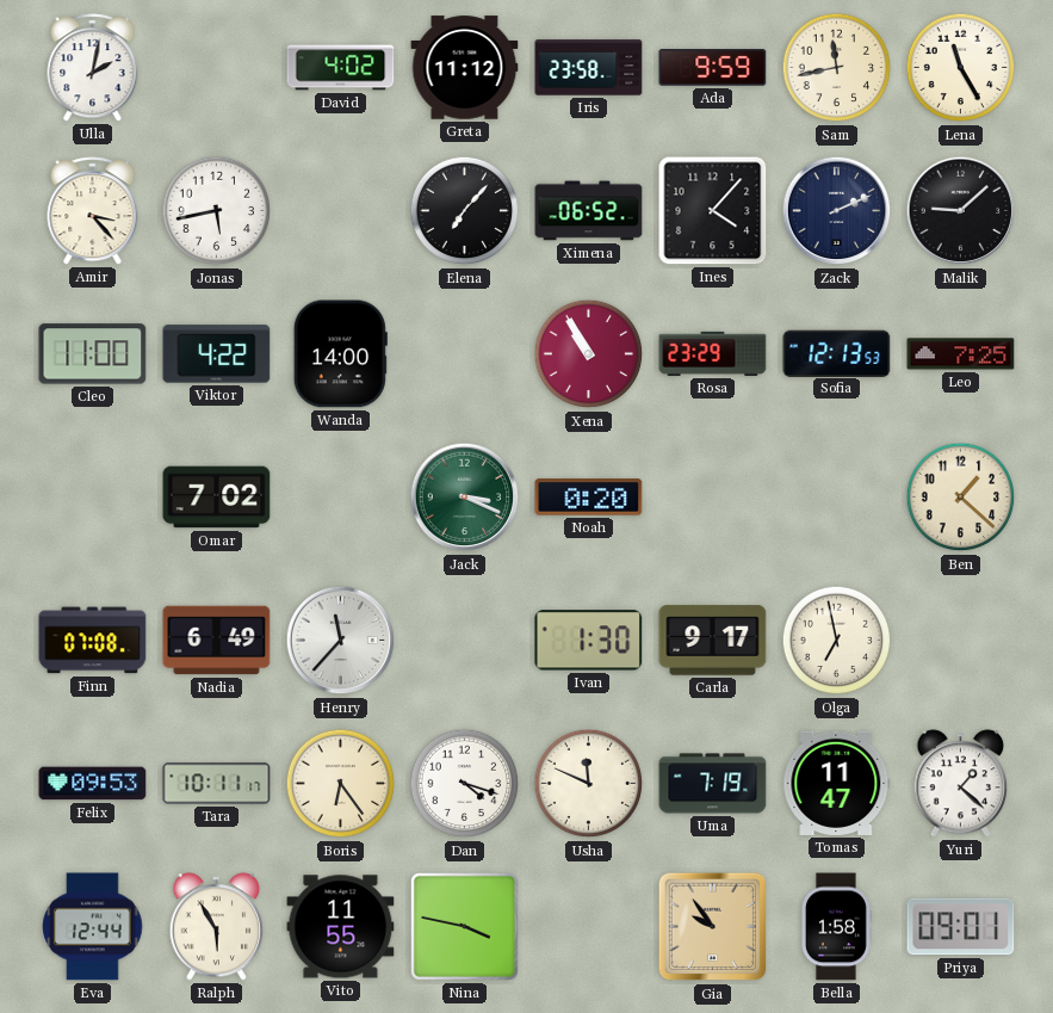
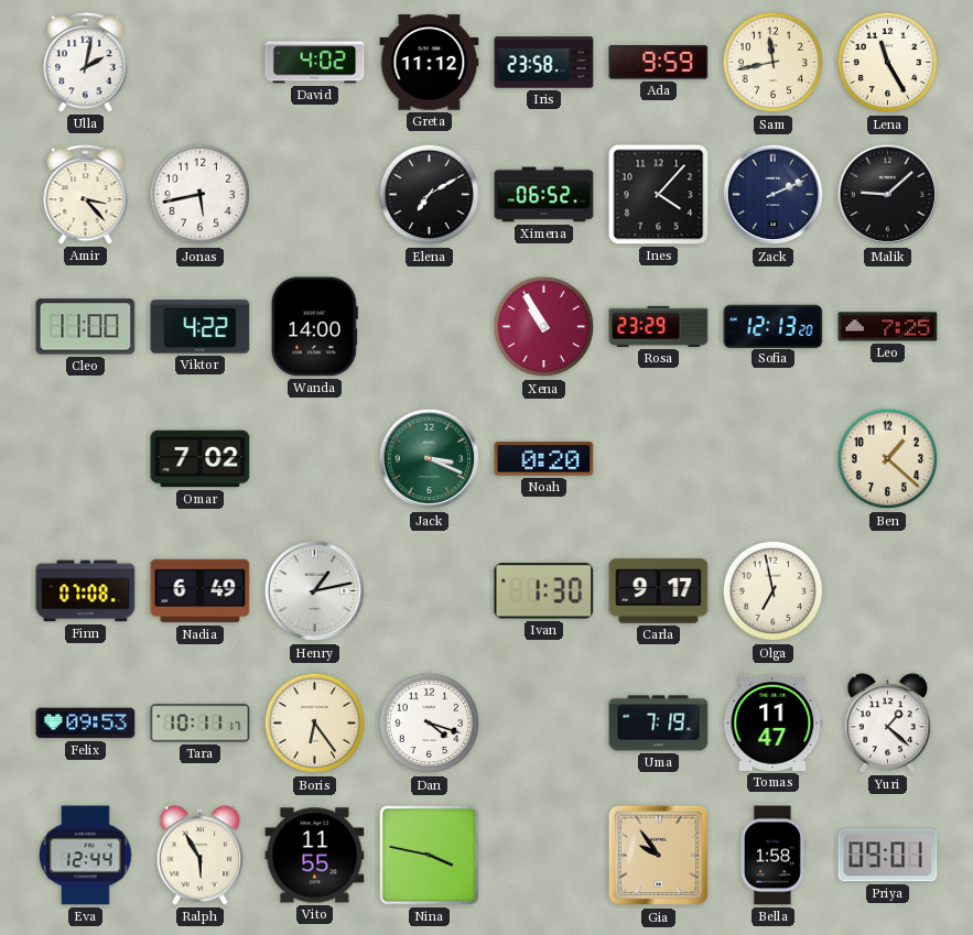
Elena: 7:07 -> 7:10 (430, 195)
Sofia: 12:13:53 -> 12:13:20 (774, 326)
Henry: 11:37 -> 1:13 (315, 591)
Usha: 11:49 -> none (589, 784)
